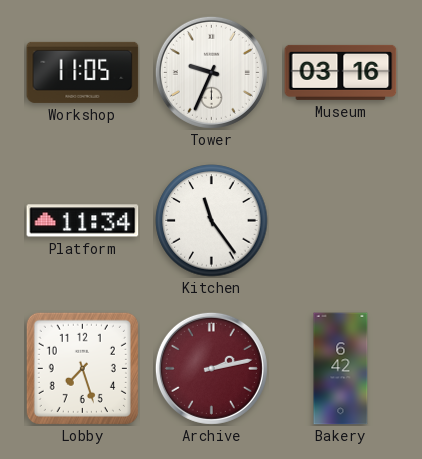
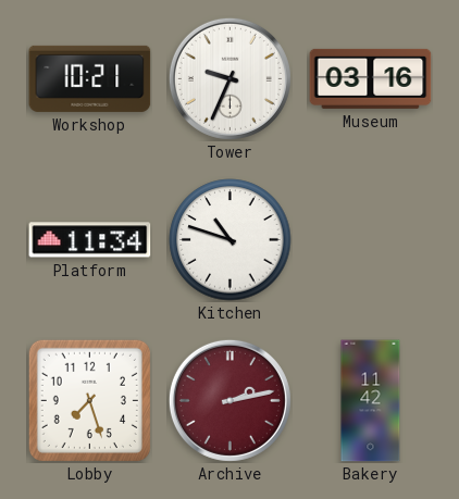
Workshop: 11:05 -> 10:21 (90, 78)
Kitchen: 11:24 -> 10:48 (231, 240)
Bakery: 6:42 -> 11:42 (371, 401)
